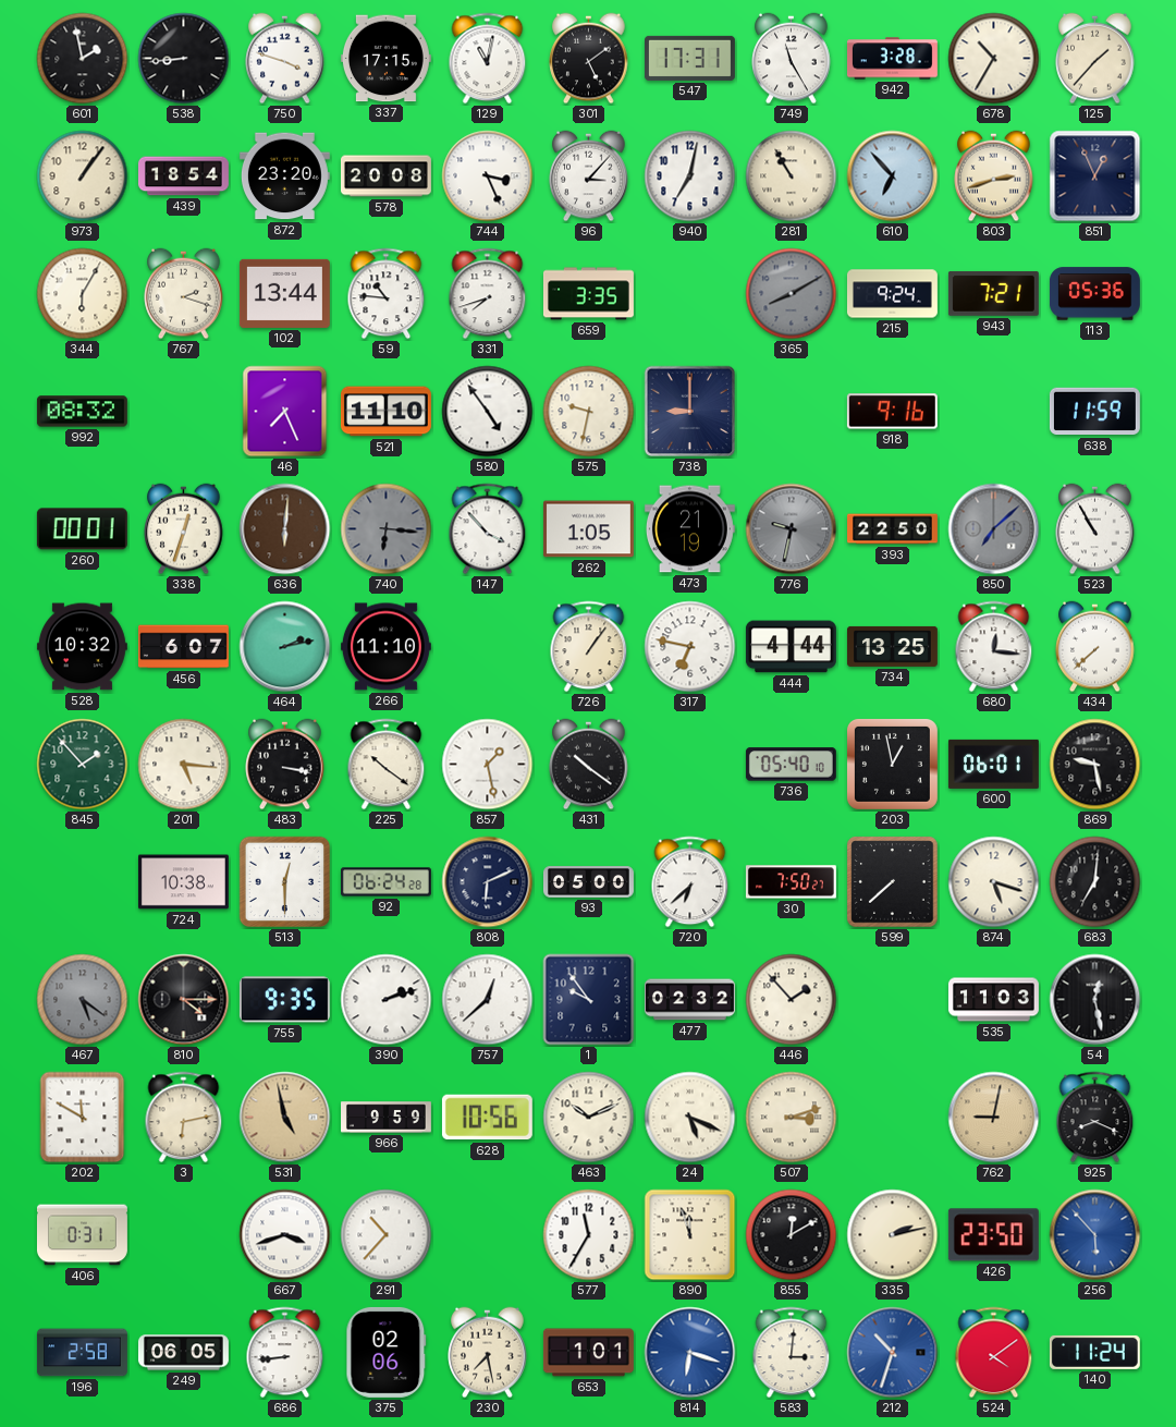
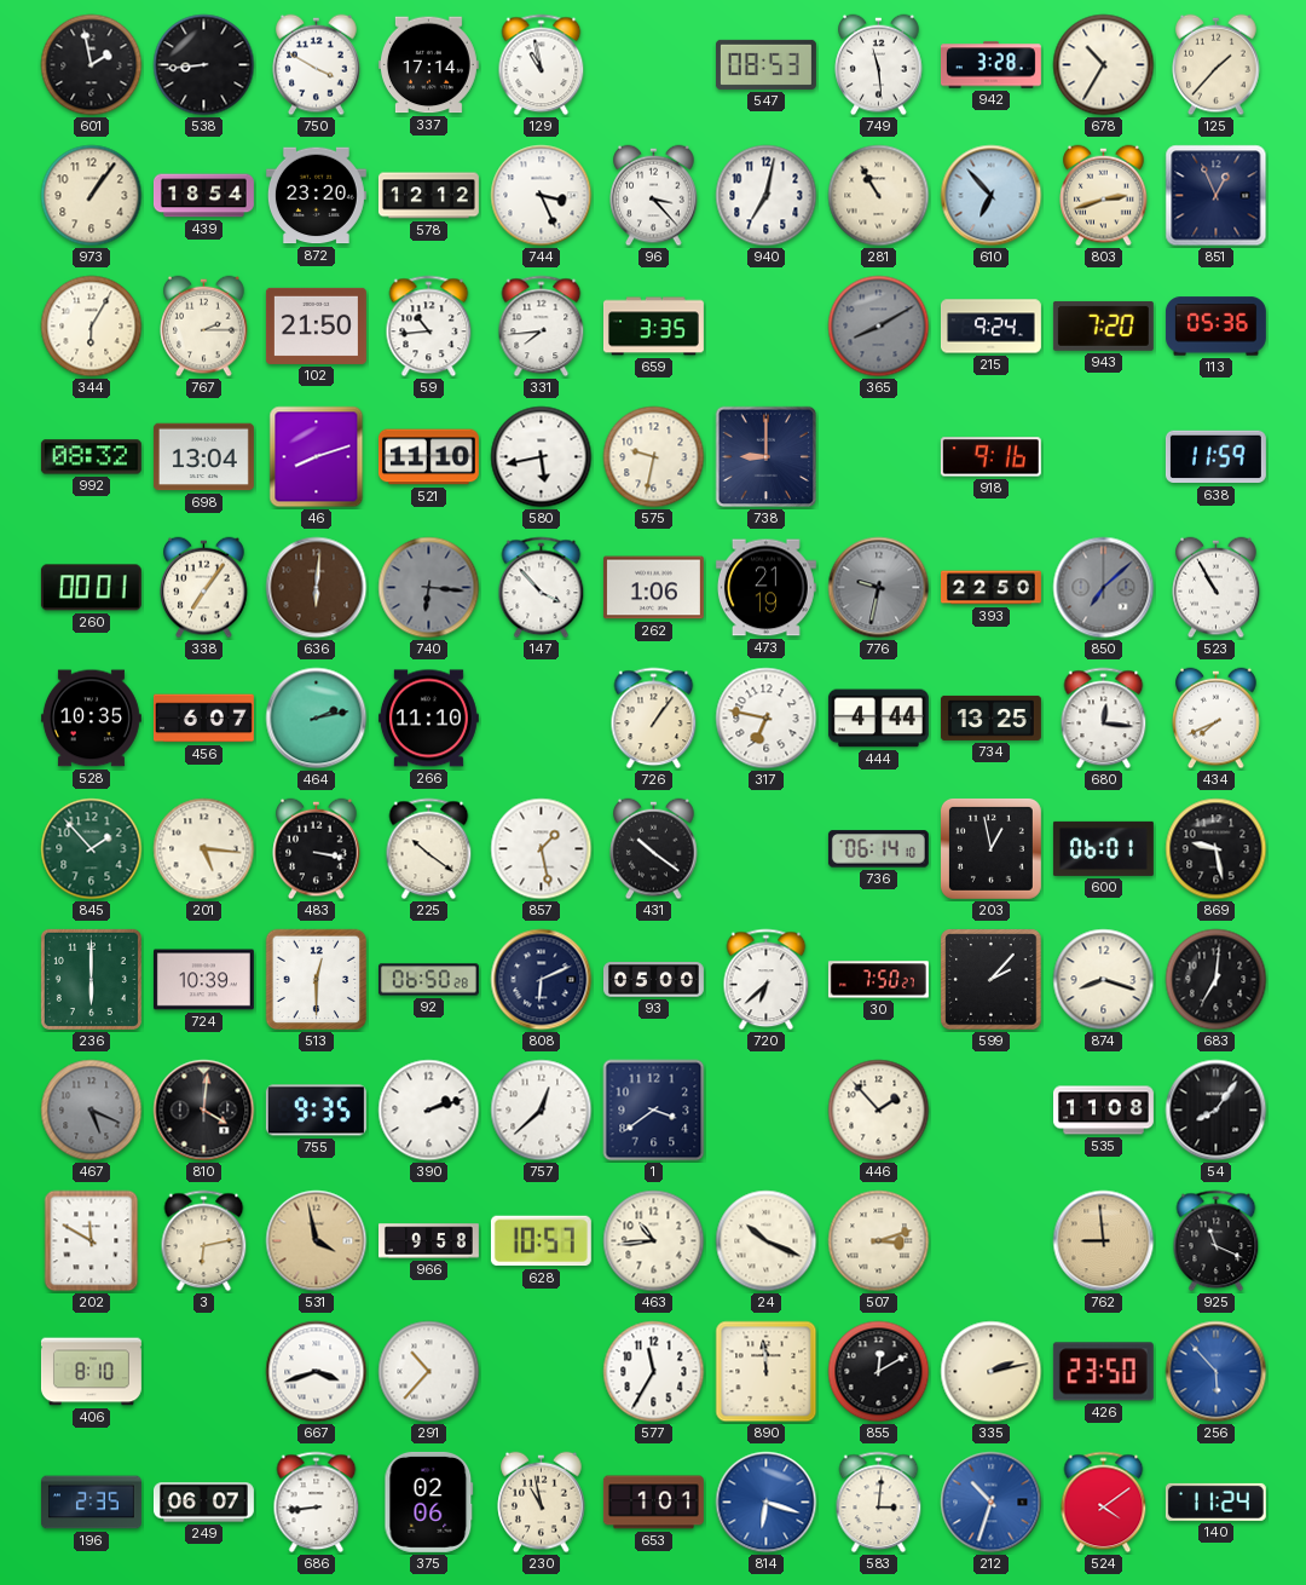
750: 3:48 -> 3:50 (317, 65)
337: 17:15 -> 17:14 (428, 65)
129: 11:02 -> 10:58 (542, 65)
301: 5:09 -> none (589, 59)
547: 17:31 -> 08:53 (765, 64)
749: 11:25 -> 11:29 (879, 65)
578: 20:08 -> 12:12 (428, 196)
96: 3:07 -> 3:23 (654, 196)
767: 2:18 -> 2:15 (204, 327)
102: 13:44 -> 21:50 (316, 325)
59: 10:46 -> 10:44 (429, 327)
331: 7:42 -> 7:44 (542, 327)
943: 7:21 -> 7:20 (1103, 325)
698: none -> 13:04 (203, 457)
46: 7:26 -> 8:12 (317, 457)
580: 4:54 -> 5:43 (542, 457)
338: 12:33 -> 7:06 (204, 588)
262: 1:05 -> 1:06 (653, 588)
528: 10:32 -> 10:35 (91, 719)
434: 7:38 -> 7:41 (1217, 719)
736: 05:40 -> 06:14 (878, 849)
236: none -> 6:00 (91, 979)
724: 10:38 -> 10:39 (203, 980)
92: 06:24 -> 06:50 (428, 980)
599: 7:38 -> 2:07 (992, 980)
874: 5:18 -> 8:18 (1104, 980)
467: 5:21 -> 5:19 (92, 1111)
810: 4:15 -> 4:01 (204, 1111)
1: 9:54 -> 3:39 (654, 1111)
477: 02:32 -> none (689, 1000)
535: 11:03 -> 11:08 (1103, 1111)
54: 12:28 -> 8:06 (1217, 1111)
531: 4:58 -> 3:58 (317, 1241)
966: 9:59 -> 9:58 (429, 1241)
628: 10:56 -> 10:57 (541, 1241)
463: 10:11 -> 10:44 (654, 1241)
24: 5:19 -> 10:19 (767, 1241)
762: 9:02 -> 8:59 (1104, 1241)
925: 8:19 -> 11:19 (1217, 1241)
406: 0:31 -> 8:10 (91, 1372)
890: 11:57 -> 11:59 (767, 1372)
196: 2:58 -> 2:35 (91, 1503)
249: 06:05 -> 06:07 (203, 1503)
230: 7:28 -> 10:58 (542, 1503)
